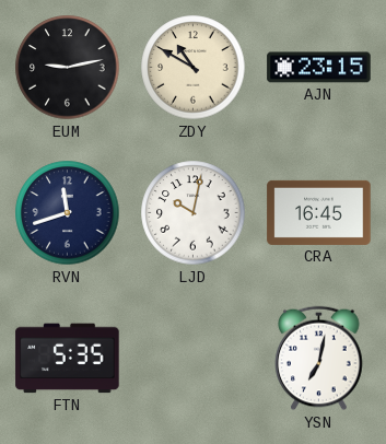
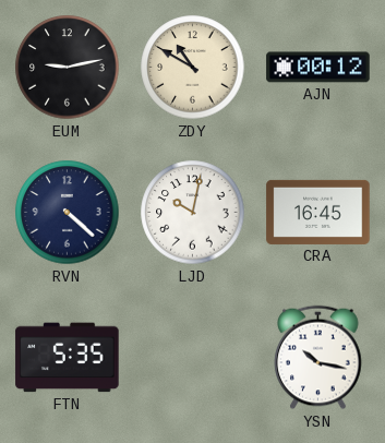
AJN: 23:15 -> 00:12 (318, 68)
RVN: 11:42 -> 4:22 (68, 213)
YSN: 7:02 -> 10:17 (318, 358)
